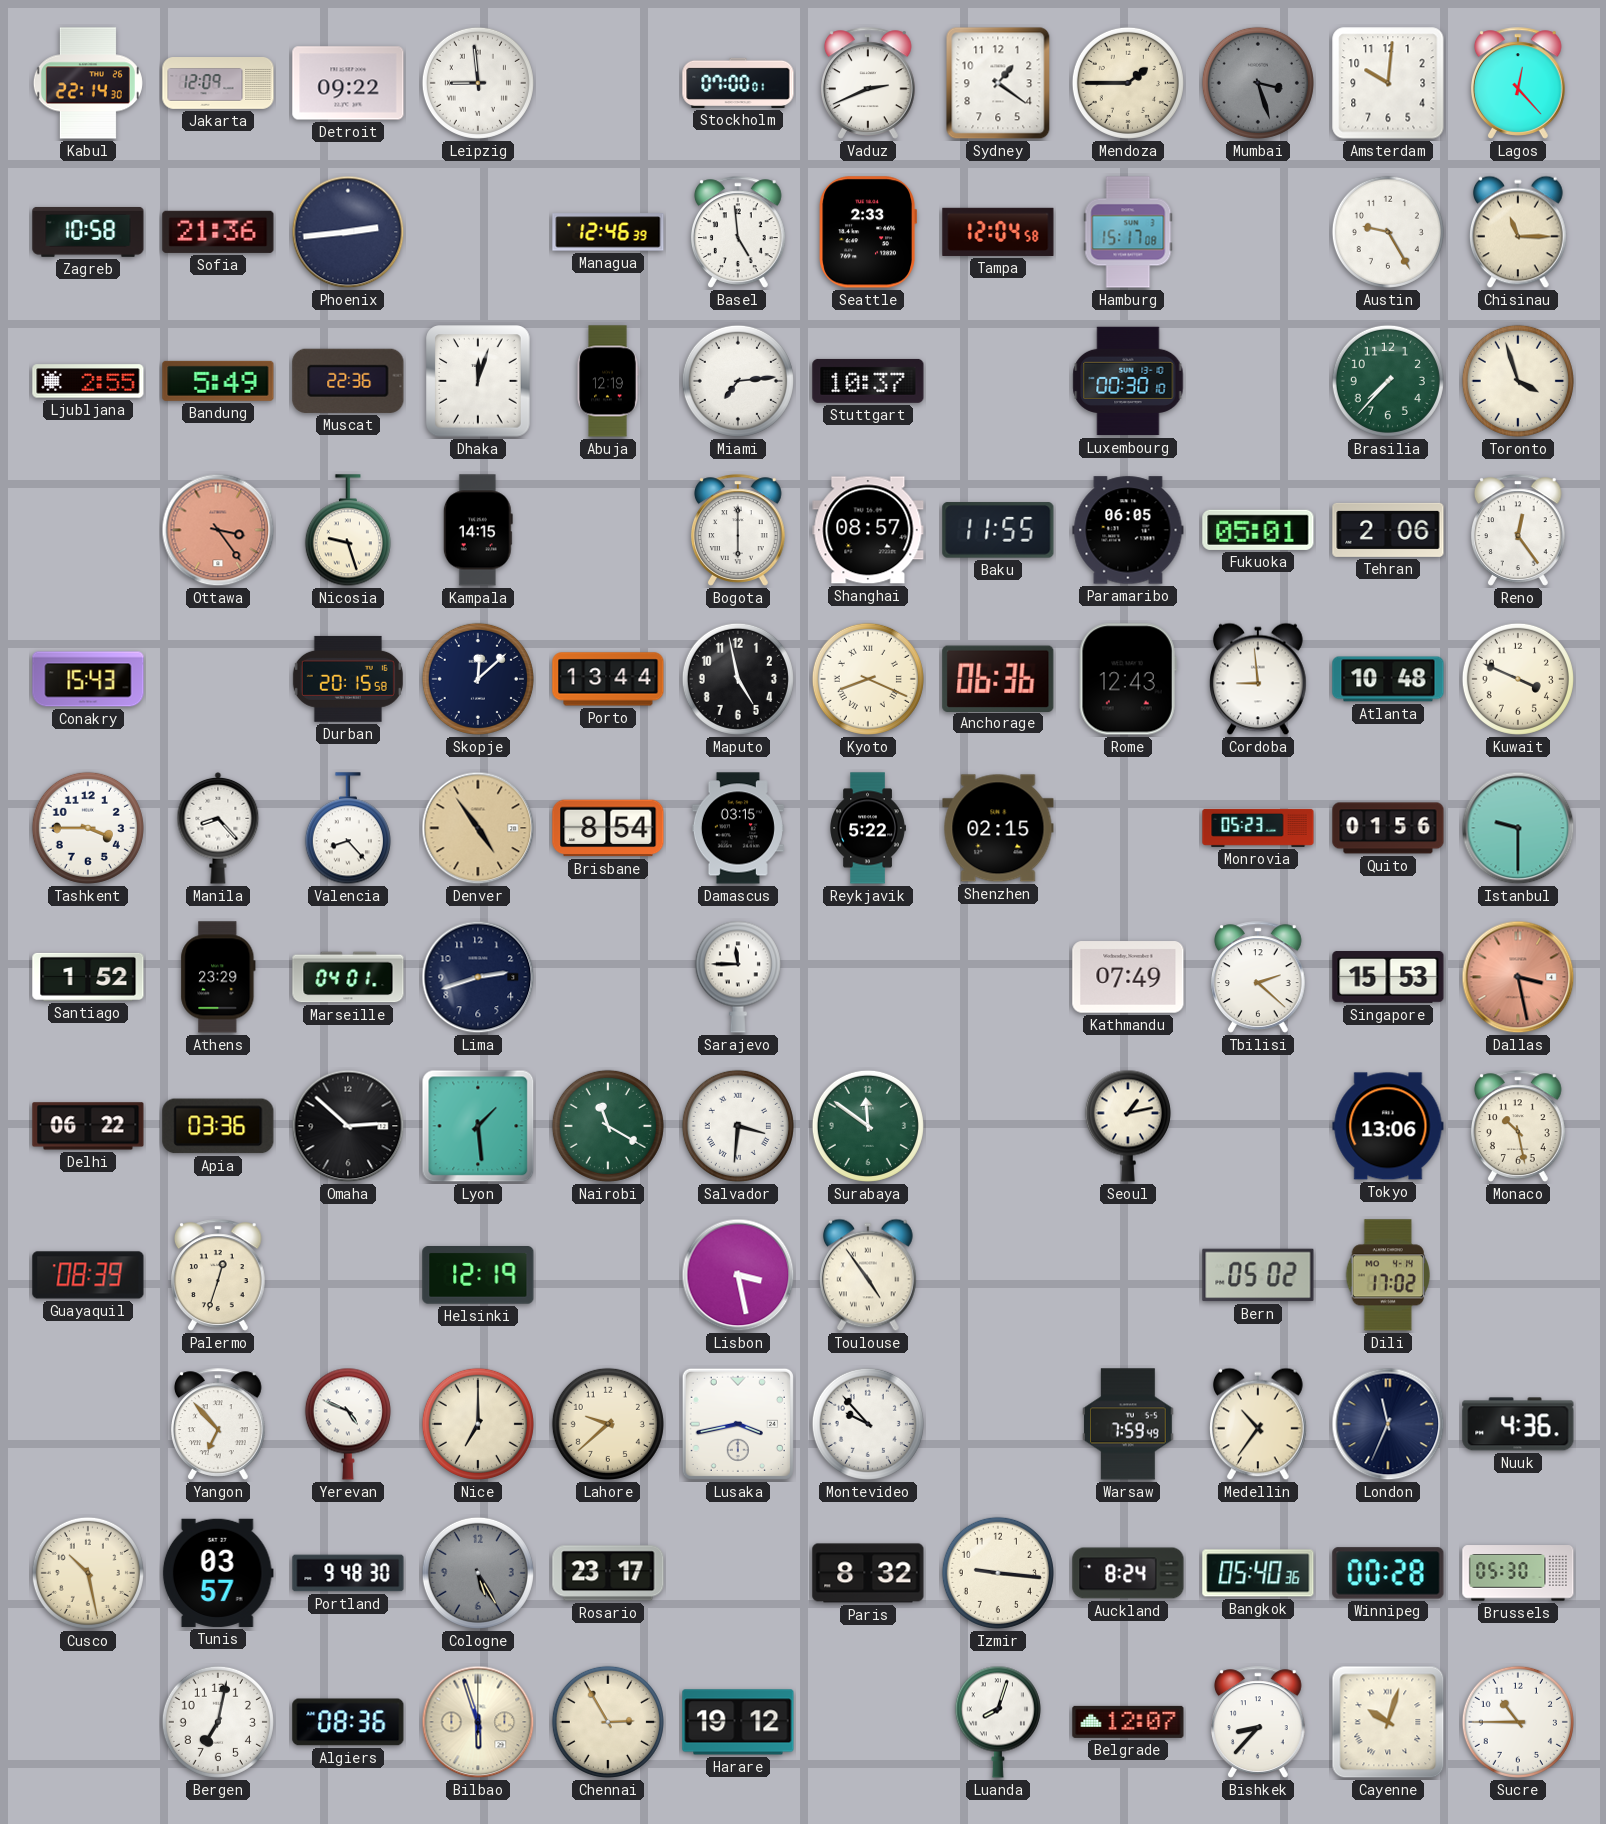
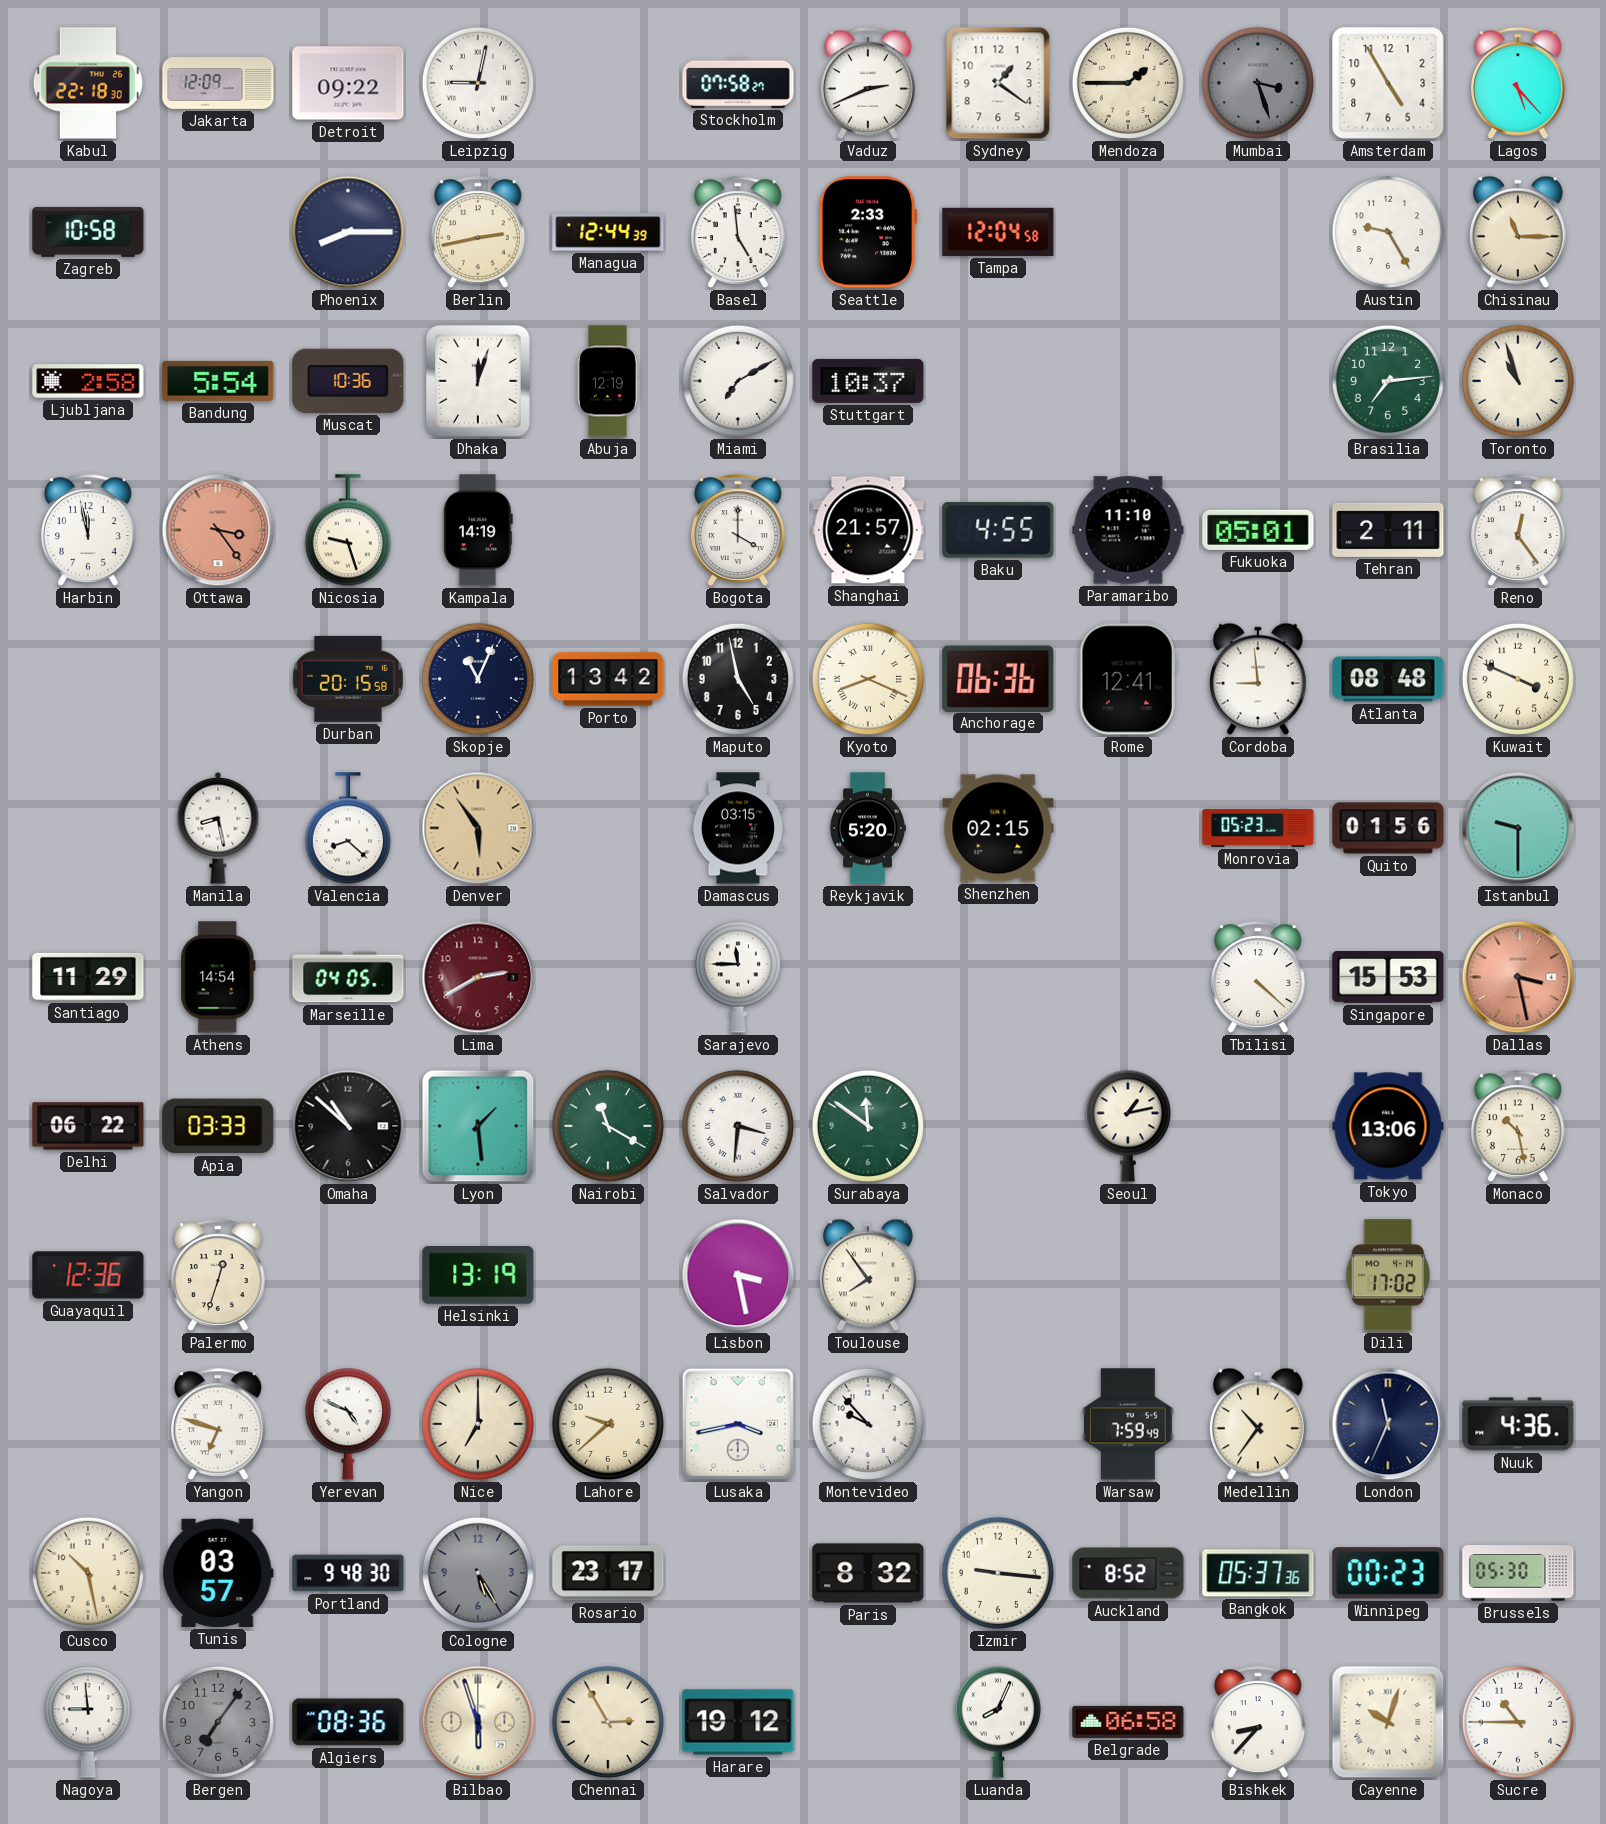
Kabul: 22:14 -> 22:18 (88, 83)
Leipzig: 8:59 -> 9:02 (478, 83)
Stockholm: 07:00 -> 07:58 (738, 83)
Amsterdam: 10:01 -> 4:55 (1388, 83)
Lagos: 12:23 -> 5:23 (1519, 83)
Sofia: 21:36 -> none (218, 232)
Phoenix: 2:44 -> 8:15 (348, 232)
Berlin: none -> 2:43 (479, 232)
Managua: 12:46 -> 12:44 (608, 232)
Hamburg: 15:17 -> none (1128, 232)
Ljubljana: 2:55 -> 2:58 (88, 381)
Bandung: 5:49 -> 5:54 (218, 381)
Muscat: 22:36 -> 10:36 (348, 381)
Miami: 7:14 -> 7:10 (738, 381)
Luxembourg: 00:30 -> none (1128, 381)
Brasilia: 7:37 -> 7:14 (1388, 381)
Toronto: 3:57 -> 10:57 (1518, 381)
Harbin: none -> 11:58 (89, 530)
Kampala: 14:15 -> 14:19 (478, 530)
Bogota: 6:00 -> 4:00 (739, 530)
Shanghai: 08:57 -> 21:57 (868, 530)
Baku: 11:55 -> 4:55 (998, 530)
Paramaribo: 06:05 -> 11:10 (1128, 530)
Tehran: 2:06 -> 2:11 (1388, 530)
Conakry: 15:43 -> none (88, 679)
Skopje: 12:08 -> 11:04 (478, 679)
Porto: 13:44 -> 13:42 (608, 679)
Rome: 12:43 -> 12:41 (1128, 679)
Atlanta: 10:48 -> 08:48 (1388, 679)
Tashkent: 3:45 -> none (88, 828)
Manila: 8:23 -> 8:28 (218, 828)
Valencia: 8:23 -> 8:22 (348, 829)
Denver: 4:54 -> 5:54 (478, 828)
Brisbane: 8:54 -> none (608, 828)
Reykjavik: 5:22 -> 5:20 (868, 828)
Santiago: 1:52 -> 11:29 (88, 977)
Athens: 23:29 -> 14:54 (218, 977)
Marseille: 04:01 -> 04:05 (348, 977)
Lima: 2:42 -> 2:40 (478, 977)
Lima dial: navy -> burgundy (478, 977)
Kathmandu: 07:49 -> none (1128, 977)
Tbilisi: 2:22 -> 4:22 (1259, 977)
Apia: 03:36 -> 03:33 (218, 1126)
Omaha: 2:52 -> 10:52 (348, 1126)
Guayaquil: 08:39 -> 12:36 (88, 1275)
Helsinki: 12:19 -> 13:19 (478, 1276)
Toulouse: 4:54 -> 7:54 (869, 1275)
Bern: 05:02 -> none (1258, 1275)
Yangon: 6:53 -> 6:48 (219, 1424)
Auckland: 8:24 -> 8:52 (1128, 1573)
Bangkok: 05:40 -> 05:37 (1258, 1573)
Winnipeg: 00:28 -> 00:23 (1388, 1573)
Nagoya: none -> 8:59 (88, 1722)
Bergen: 7:02 -> 7:06 (218, 1722)
Bergen dial: white -> grey (218, 1722)
Luanda: 8:03 -> 8:04 (998, 1722)
Belgrade: 12:07 -> 06:58 (1128, 1722)
